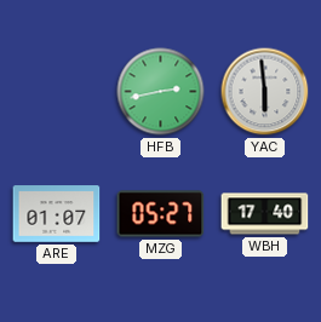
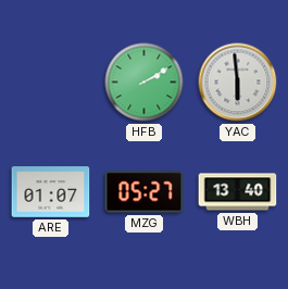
HFB: 2:43 -> 2:10 (145, 83)
WBH: 17:40 -> 13:40 (238, 192)
